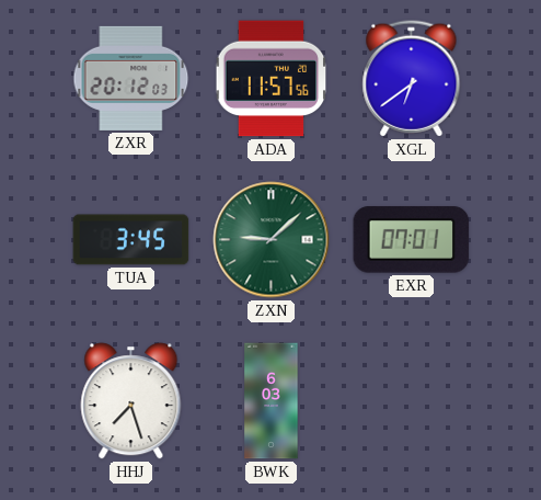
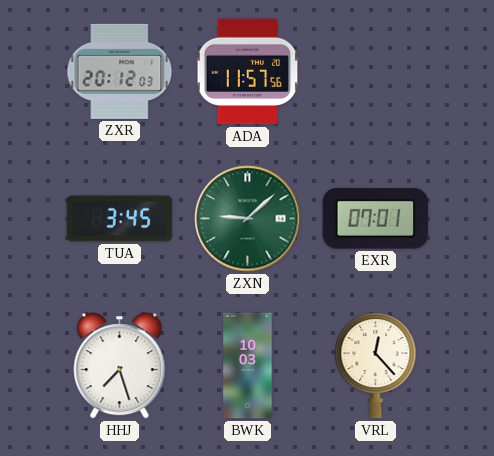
XGL: 6:39 -> none (412, 79)
BWK: 6:03 -> 10:03 (248, 366)
VRL: none -> 12:23 (376, 366)
